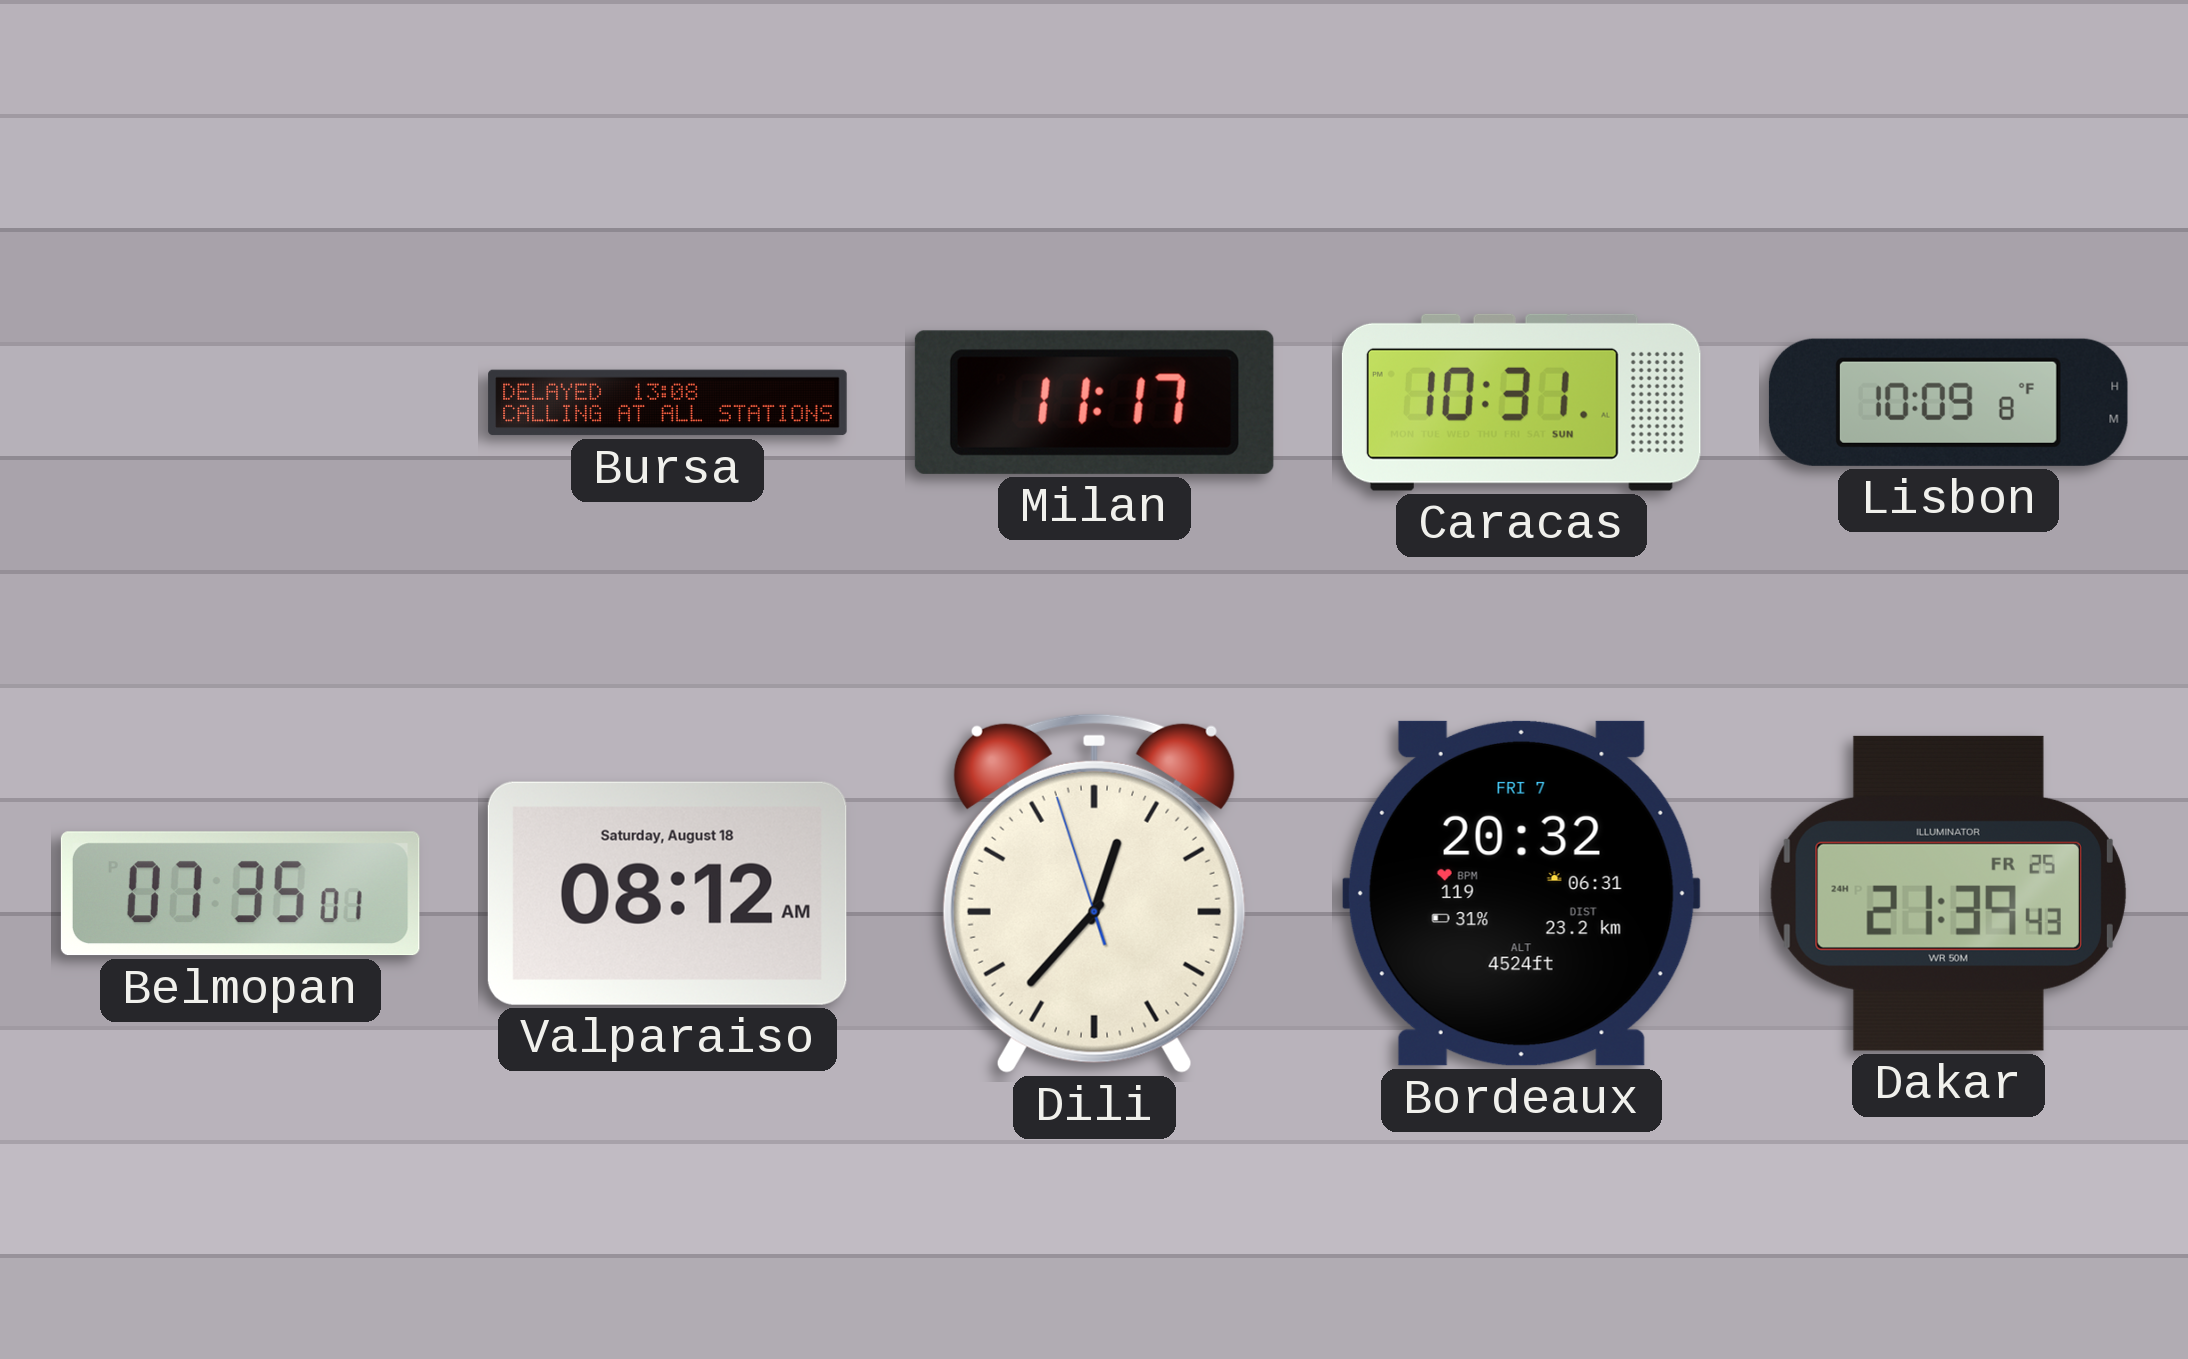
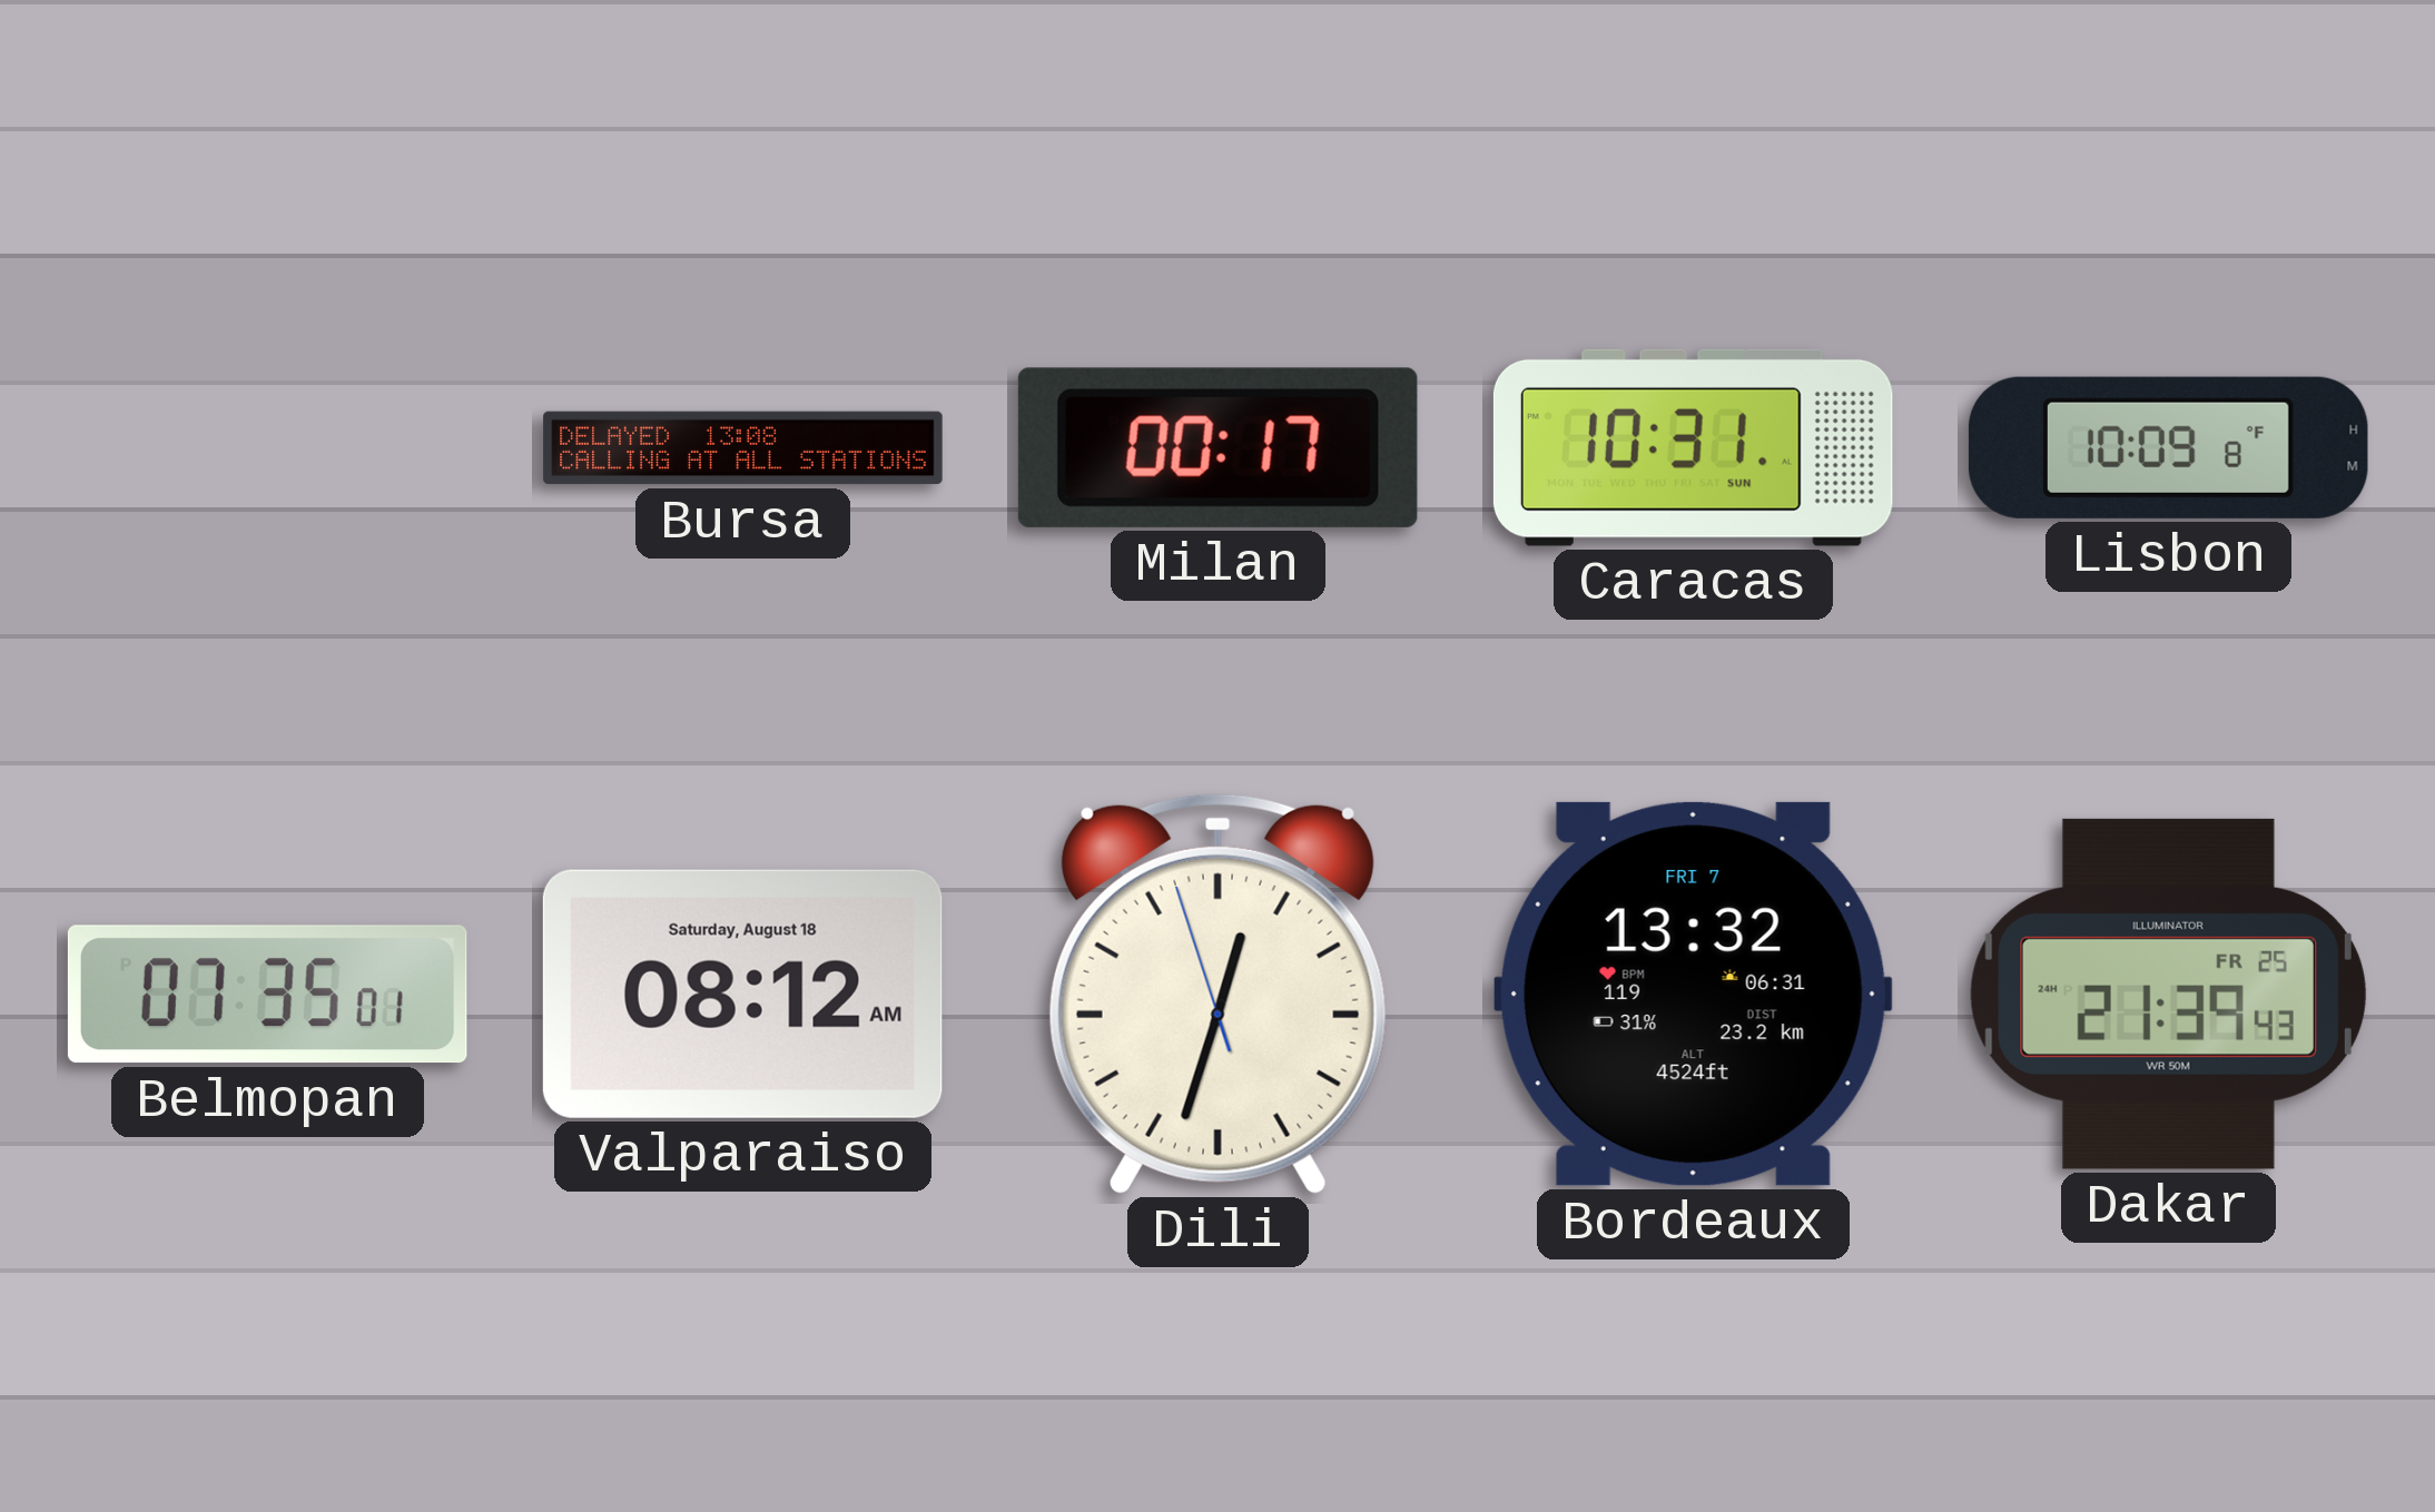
Milan: 11:17 -> 00:17 (1217, 447)
Dili: 12:36 -> 12:32 (1217, 994)
Bordeaux: 20:32 -> 13:32 (1693, 994)
